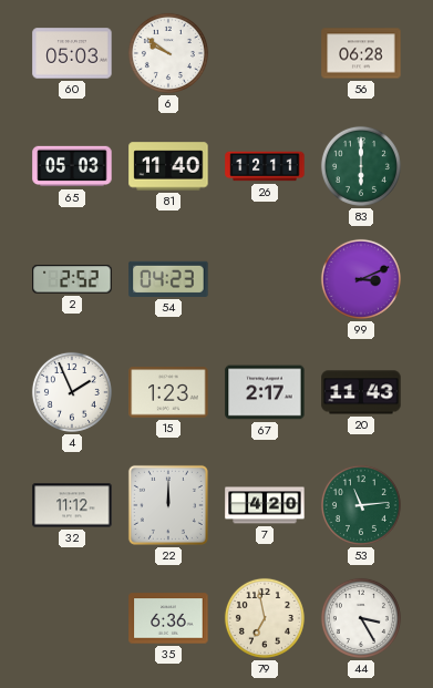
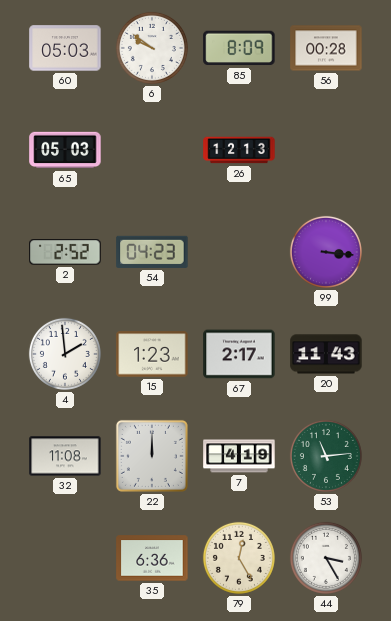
85: none -> 8:09 (239, 48)
56: 06:28 -> 00:28 (326, 48)
81: 11:40 -> none (168, 166)
26: 12:11 -> 12:13 (239, 150)
83: 6:00 -> none (361, 166)
99: 3:11 -> 3:16 (326, 252)
4: 1:56 -> 1:59 (65, 354)
32: 11:12 -> 11:08 (65, 456)
7: 4:20 -> 4:19 (239, 456)
79: 6:58 -> 12:25 (239, 558)
